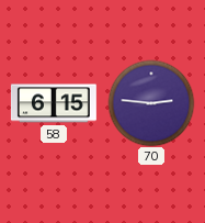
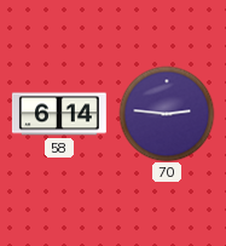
58: 6:15 -> 6:14 (59, 114)
